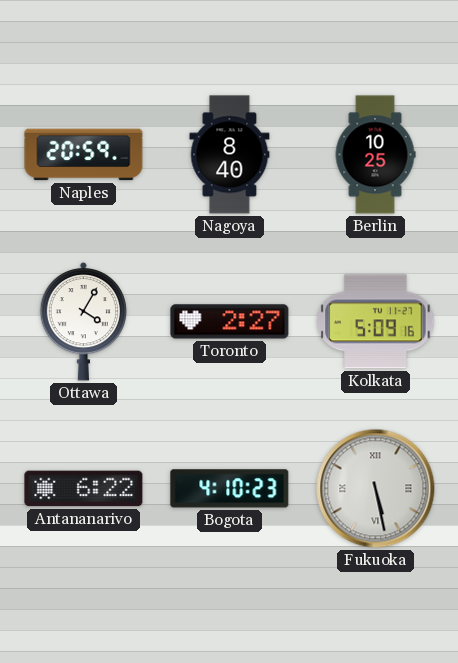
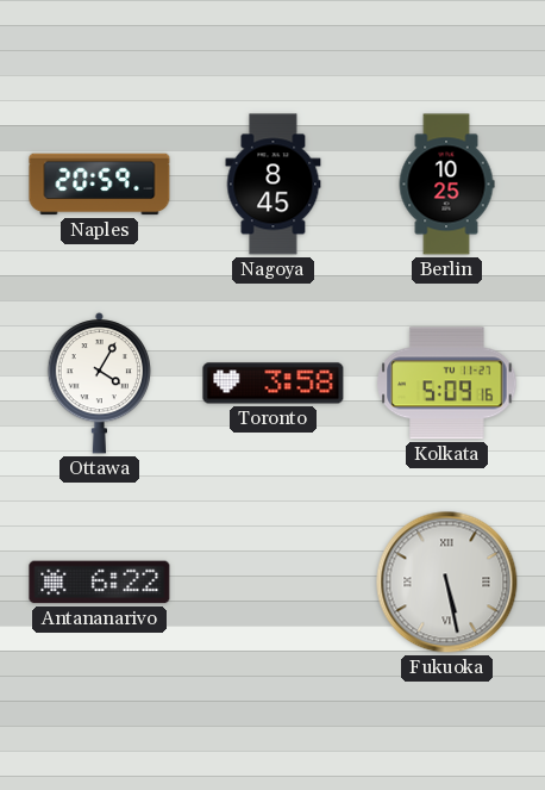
Nagoya: 8:40 -> 8:45 (274, 185)
Toronto: 2:27 -> 3:58 (274, 384)
Bogota: 4:10 -> none (230, 489)
